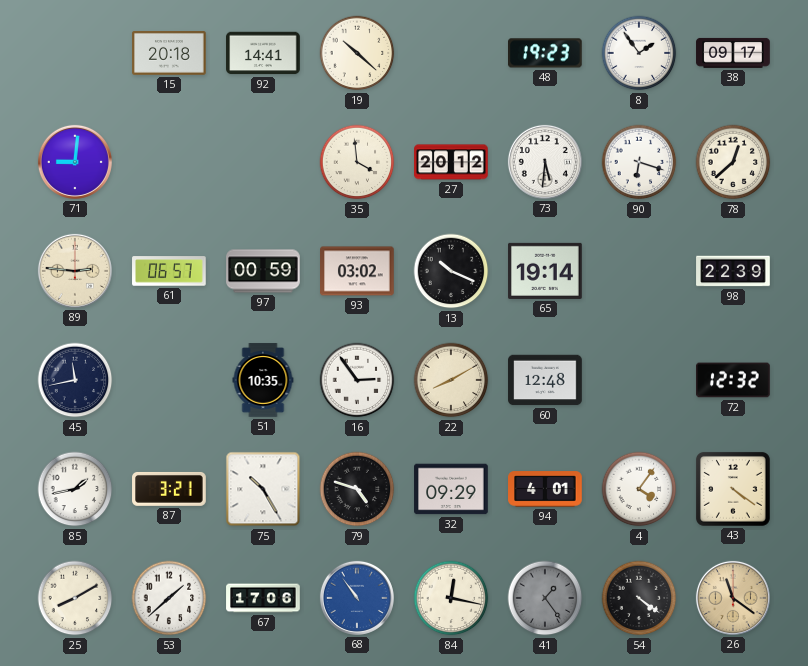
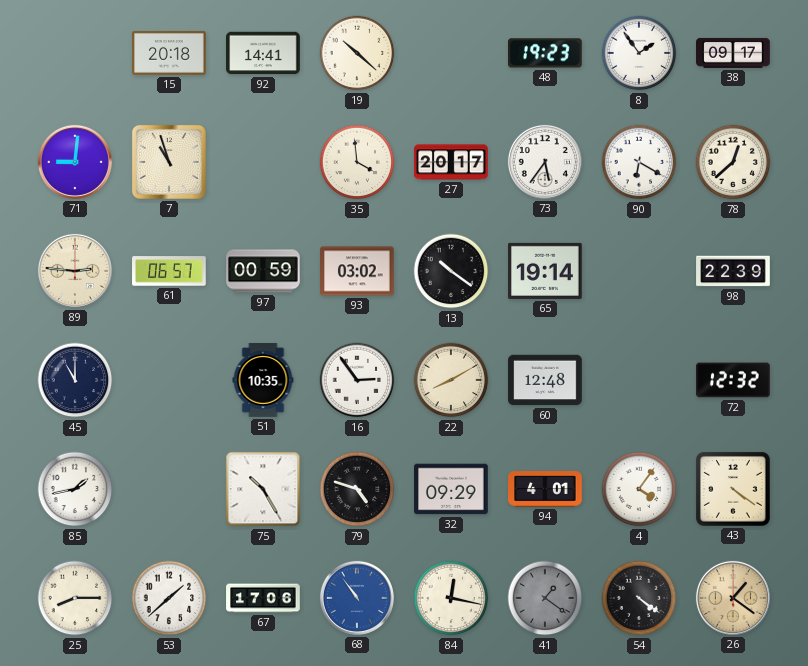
7: none -> 10:57 (169, 162)
27: 20:12 -> 20:17 (451, 162)
73: 5:31 -> 5:36 (545, 162)
90: 6:18 -> 6:20 (639, 162)
13: 10:19 -> 10:21 (451, 271)
45: 11:43 -> 11:00 (75, 380)
87: 3:21 -> none (169, 489)
25: 8:10 -> 8:15 (75, 598)
41: 1:24 -> 1:21 (545, 598)
26: 11:21 -> 1:21 (733, 598)
